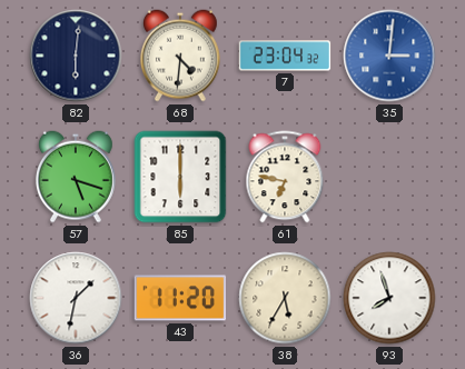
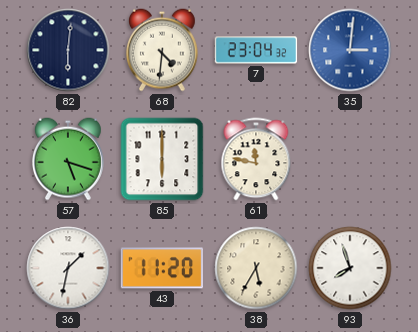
61: 6:47 -> 11:47 (256, 159)
